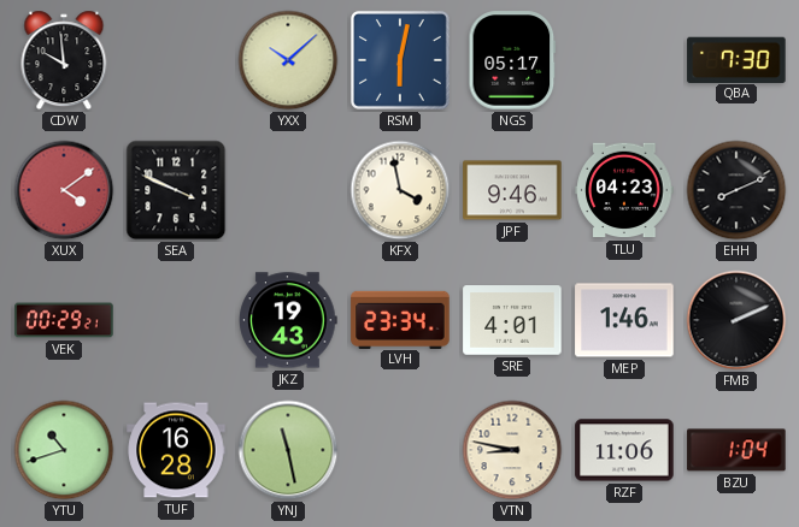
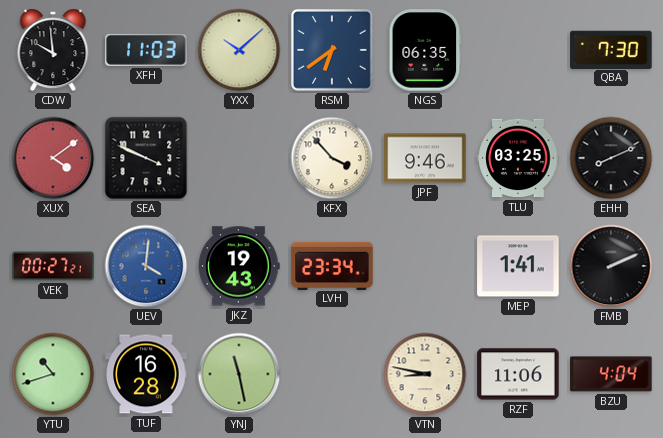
XFH: none -> 11:03 (146, 50)
RSM: 6:02 -> 6:39 (332, 50)
NGS: 05:17 -> 06:35 (425, 50)
KFX: 3:58 -> 3:53 (332, 158)
TLU: 04:23 -> 03:25 (518, 158)
VEK: 00:29 -> 00:27 (53, 266)
UEV: none -> 4:01 (146, 266)
SRE: 4:01 -> none (512, 320)
MEP: 1:46 -> 1:41 (518, 266)
BZU: 1:04 -> 4:04 (611, 374)
